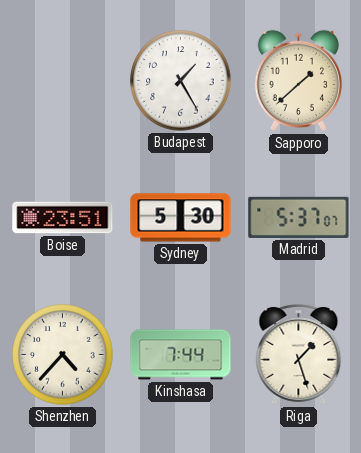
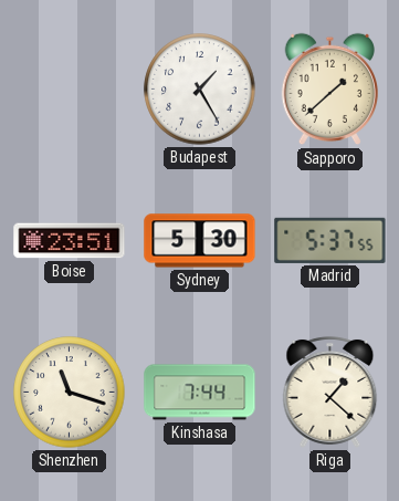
Madrid: 5:37:07 -> 5:37:55 (330, 240)
Shenzhen: 4:37 -> 11:18 (70, 393)
Riga: 1:27 -> 1:22 (330, 392)
